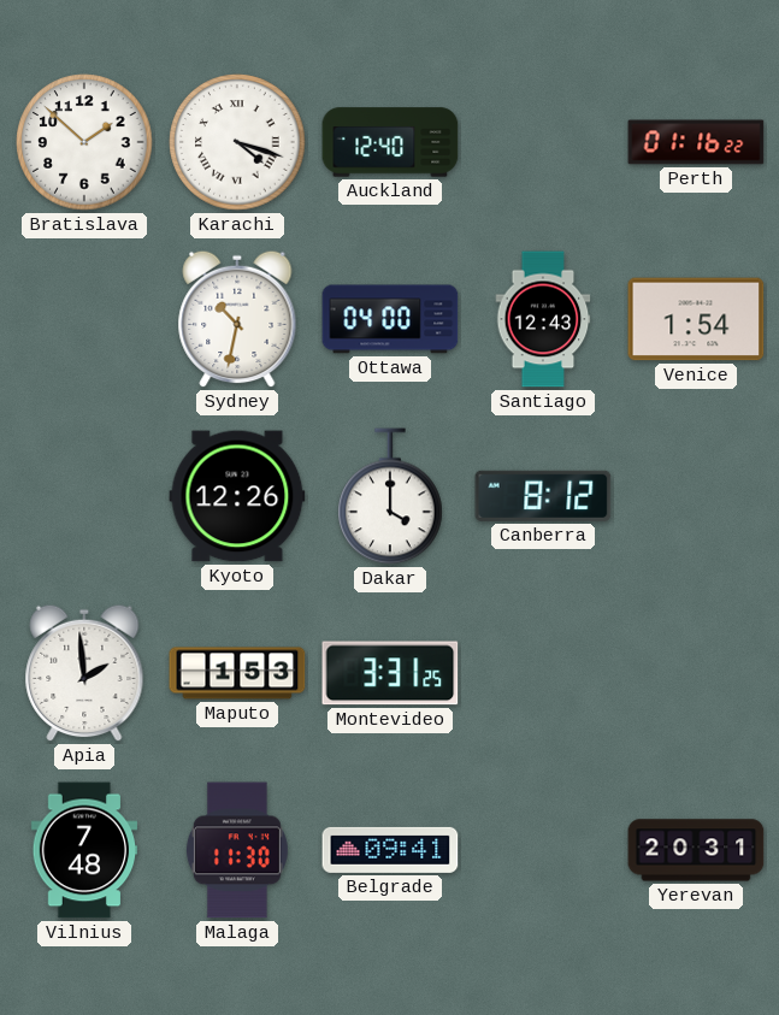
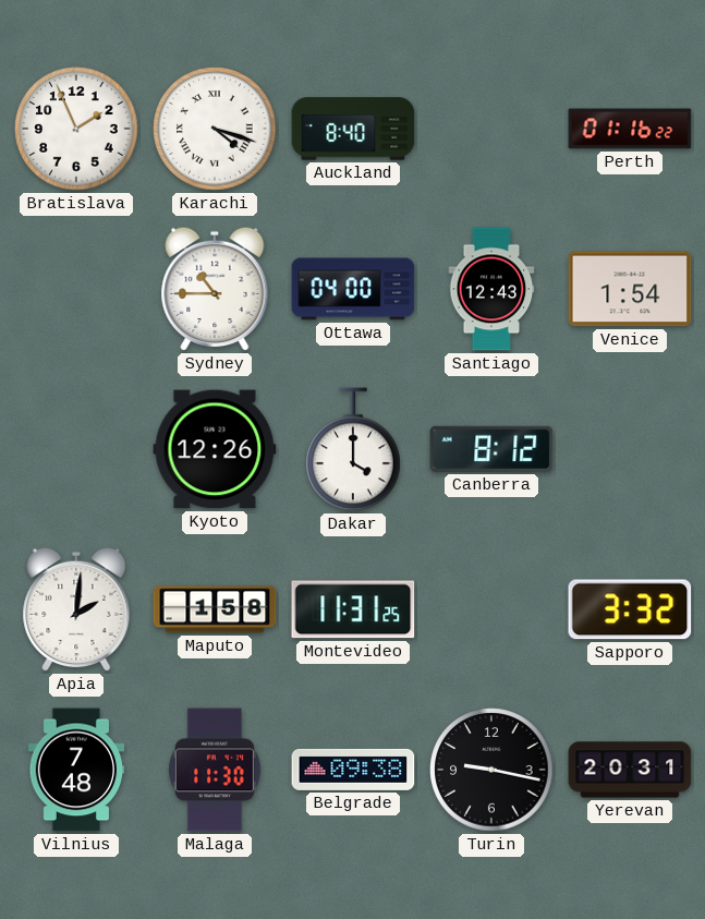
Bratislava: 1:52 -> 1:56 (76, 129)
Auckland: 12:40 -> 8:40 (353, 129)
Sydney: 10:32 -> 10:45 (215, 289)
Apia: 1:59 -> 2:01 (76, 609)
Maputo: 1:53 -> 1:58 (215, 609)
Montevideo: 3:31 -> 11:31 (353, 609)
Sapporo: none -> 3:32 (630, 609)
Belgrade: 09:41 -> 09:38 (353, 770)
Turin: none -> 9:17 (491, 770)
